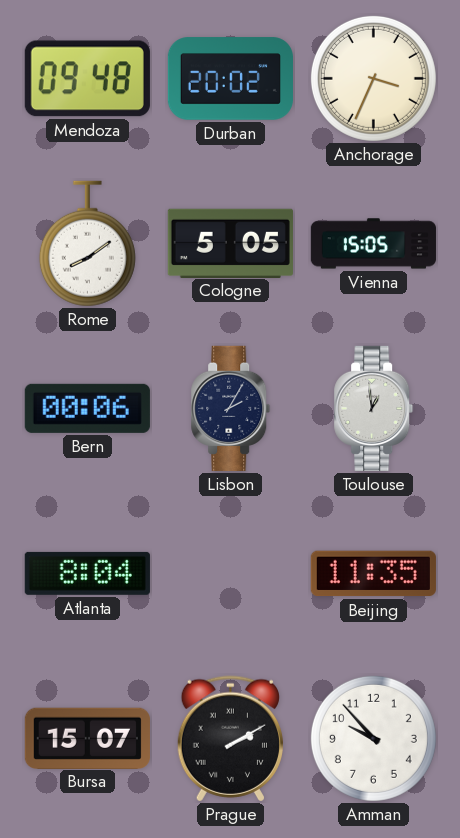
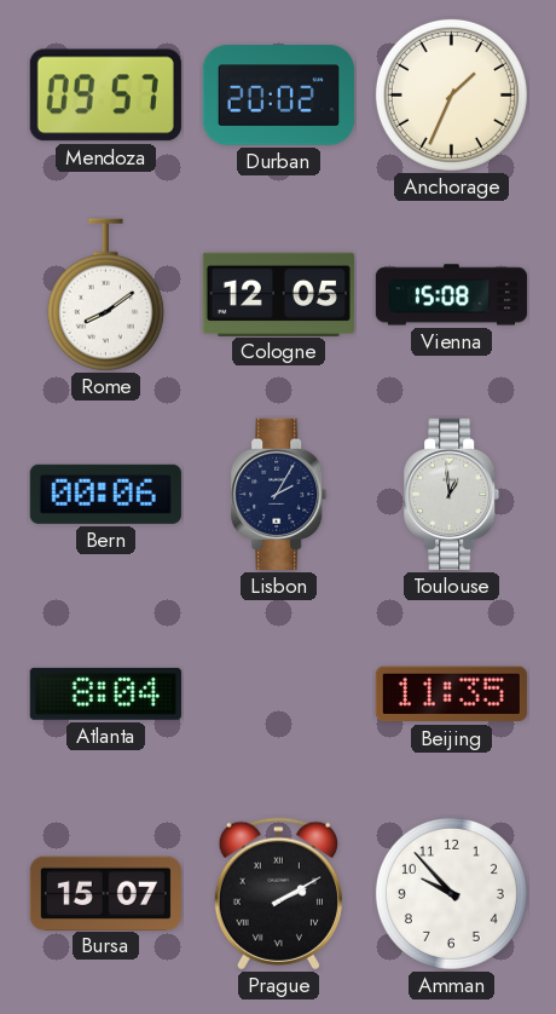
Mendoza: 09:48 -> 09:57 (105, 96)
Anchorage: 3:34 -> 1:34 (451, 94)
Cologne: 5:05 -> 12:05 (278, 294)
Vienna: 15:05 -> 15:08 (451, 295)
